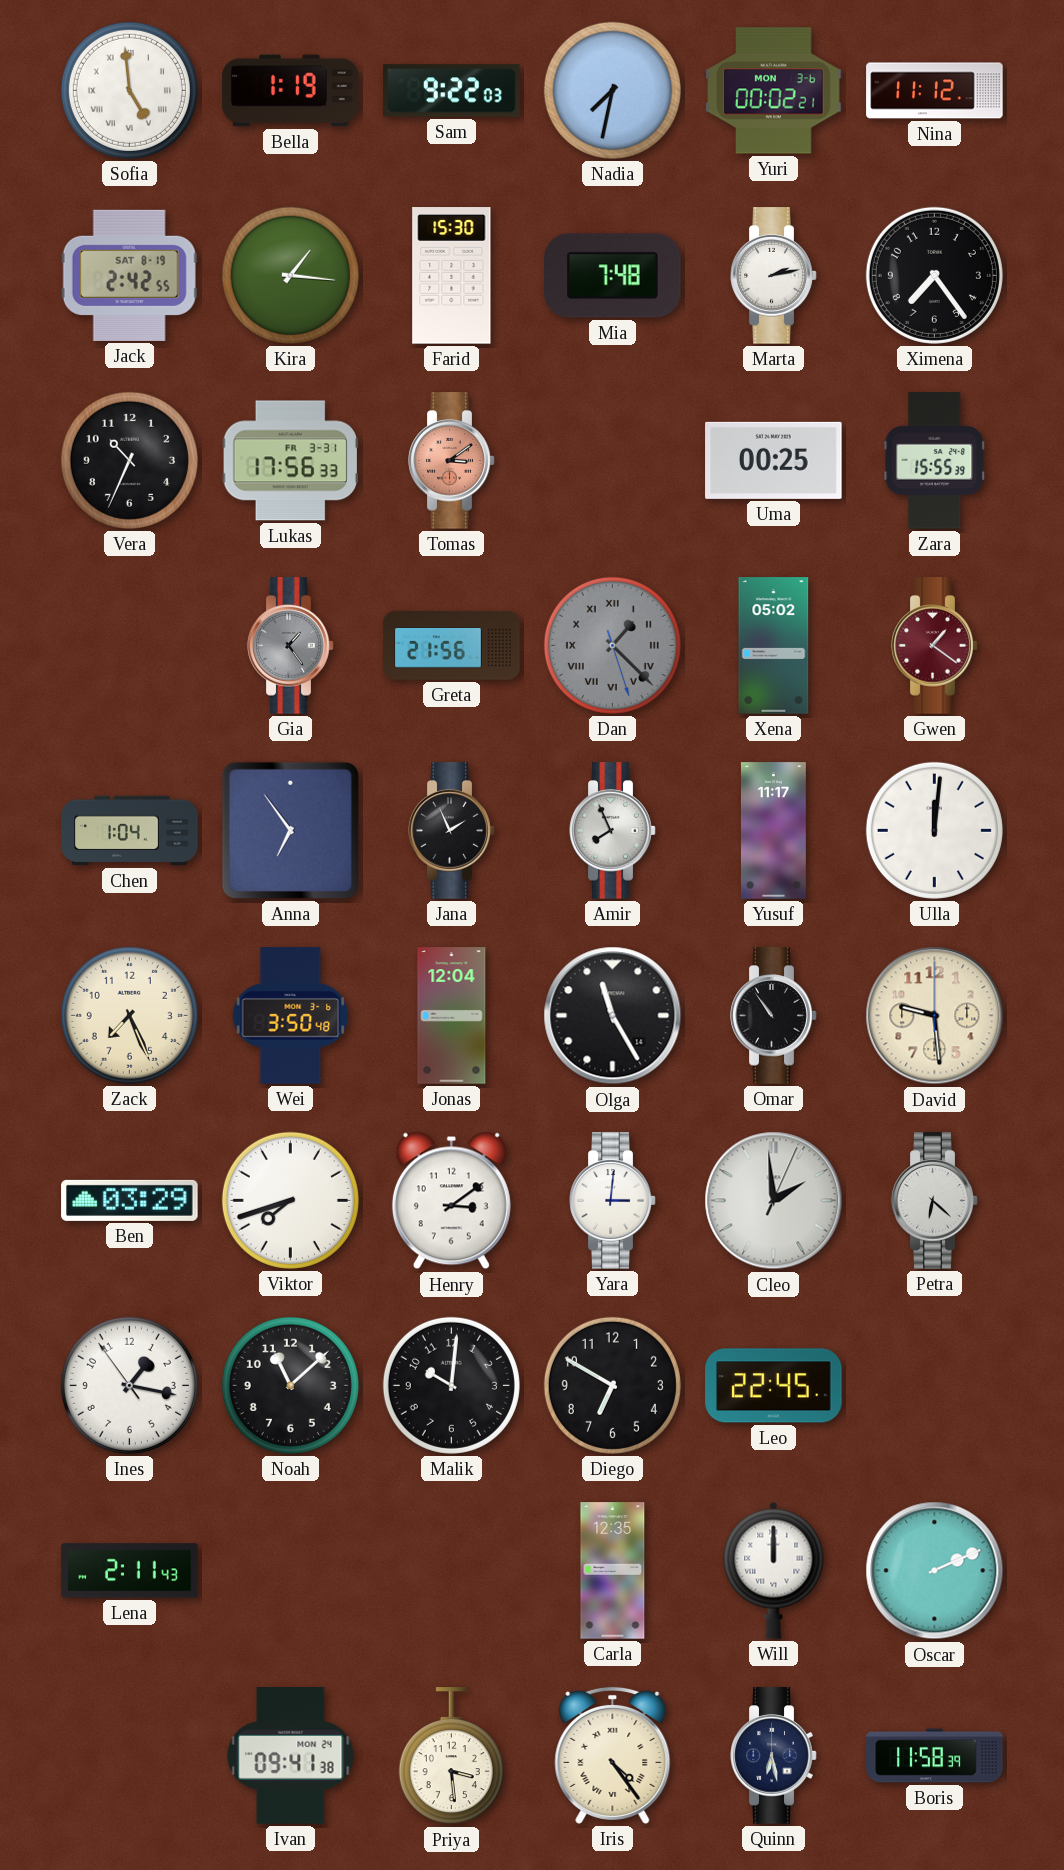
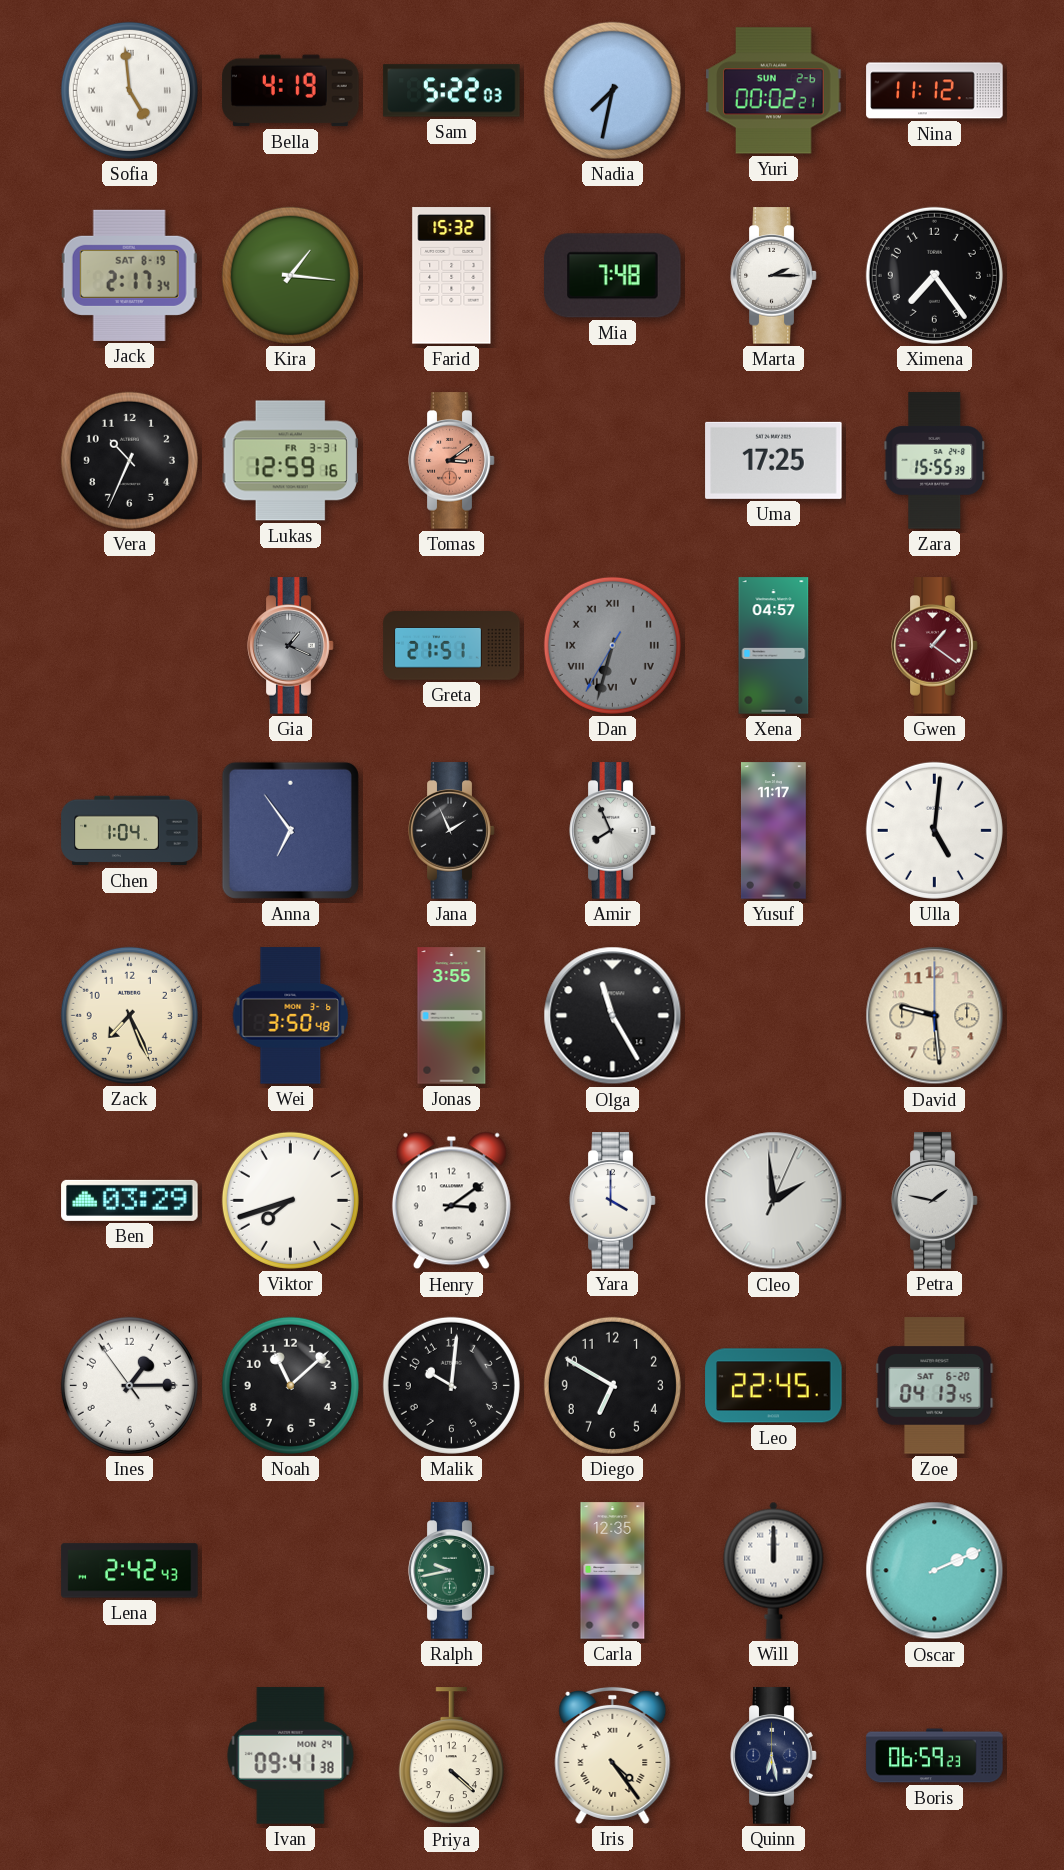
Bella: 1:19 -> 4:19 (291, 91)
Sam: 9:22 -> 5:22 (452, 91)
Yuri date: MON 3-6 -> SUN 2-6 (774, 91)
Jack: 2:42 -> 2:17 (129, 275)
Farid: 15:30 -> 15:32 (452, 276)
Marta: 2:13 -> 2:15 (774, 276)
Lukas: 17:56 -> 12:59 (290, 461)
Uma: 00:25 -> 17:25 (774, 460)
Gia: 1:24 -> 1:19 (291, 646)
Greta: 21:56 -> 21:51 (452, 646)
Dan: 1:22 -> 6:32 (612, 645)
Xena: 05:02 -> 04:57 (774, 646)
Ulla: 12:01 -> 5:01 (934, 830)
Jonas: 12:04 -> 3:55 (452, 1016)
Omar: 10:54 -> none (774, 1016)
Yara: 3:01 -> 4:00 (613, 1201)
Petra: 6:22 -> 1:47 (935, 1201)
Ines: 1:16 -> 1:14 (129, 1385)
Zoe: none -> 04:13 (935, 1386)
Lena: 2:11 -> 2:42 (130, 1571)
Ralph: none -> 9:43 (452, 1571)
Priya: 3:29 -> 4:22 (451, 1756)
Boris: 11:58 -> 06:59 (935, 1756)
